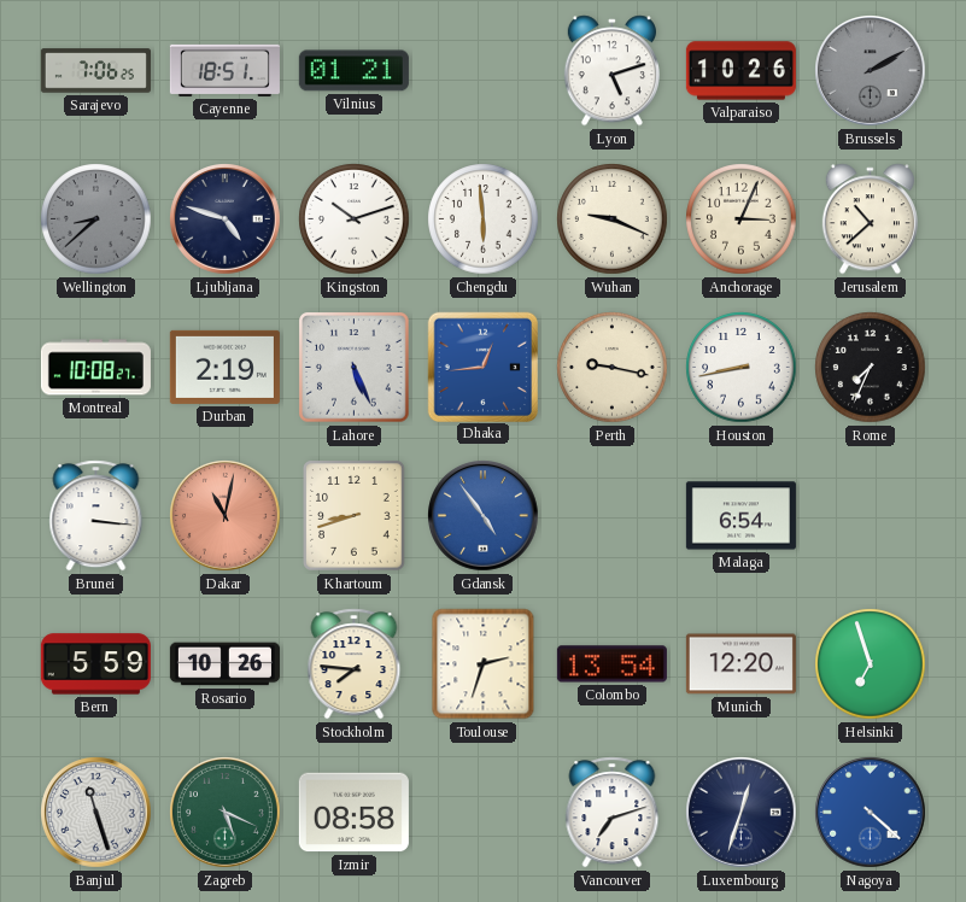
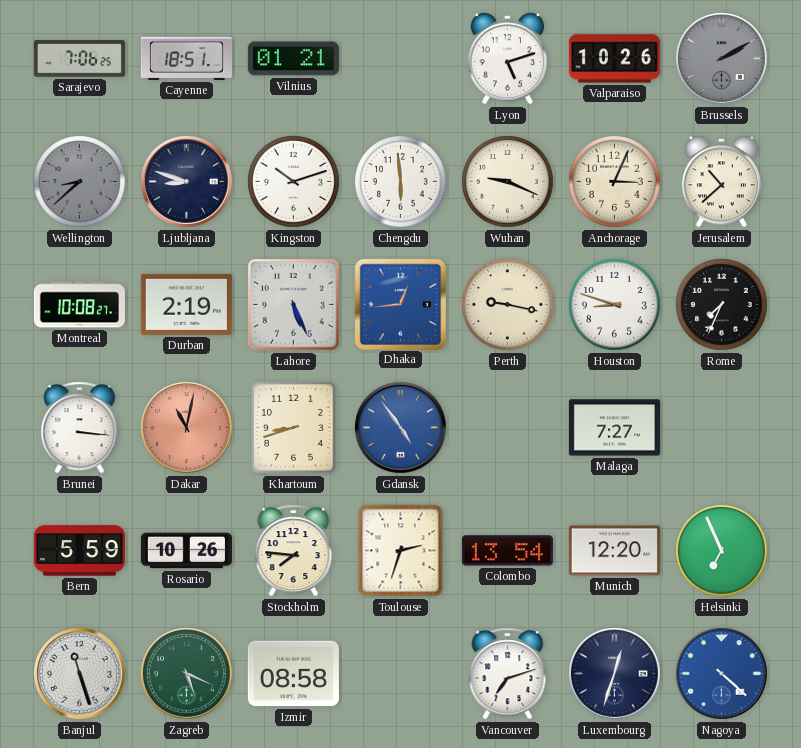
Ljubljana: 4:48 -> 8:48 (187, 182)
Houston: 8:43 -> 8:48 (615, 305)
Malaga: 6:54 -> 7:27 (614, 428)
Helsinki: 6:57 -> 6:56 (722, 551)
